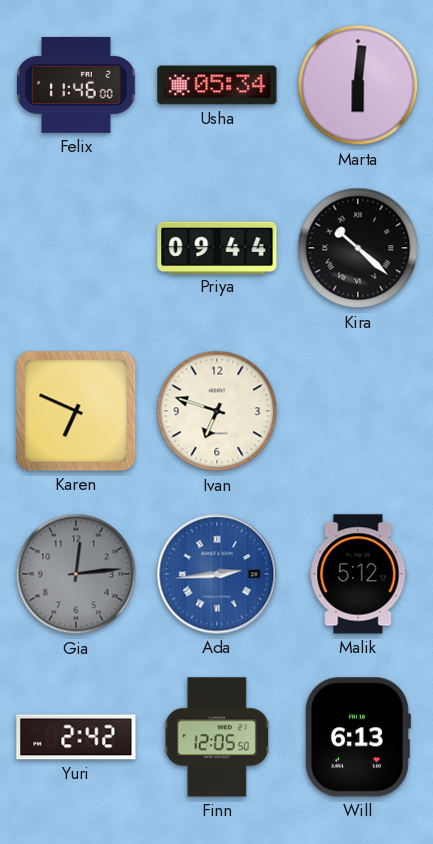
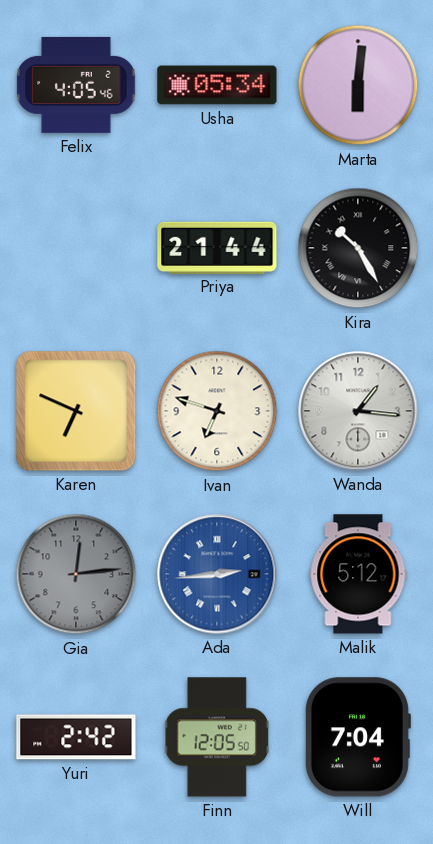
Felix: 11:46 -> 4:05 (76, 85)
Priya: 09:44 -> 21:44 (217, 247)
Kira: 10:22 -> 10:25 (358, 248)
Wanda: none -> 1:16 (358, 411)
Will: 6:13 -> 7:04 (357, 737)
